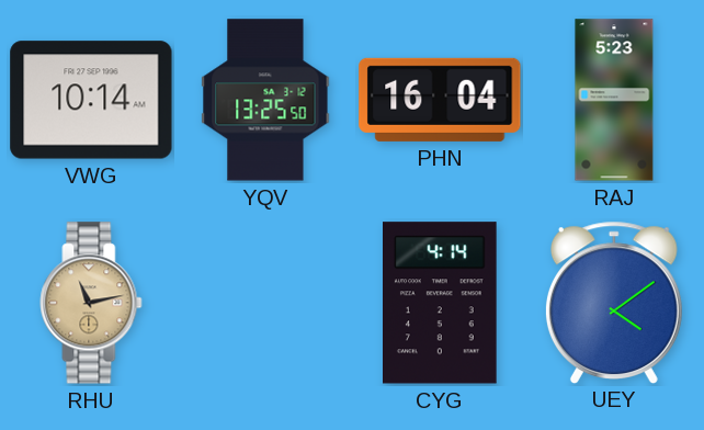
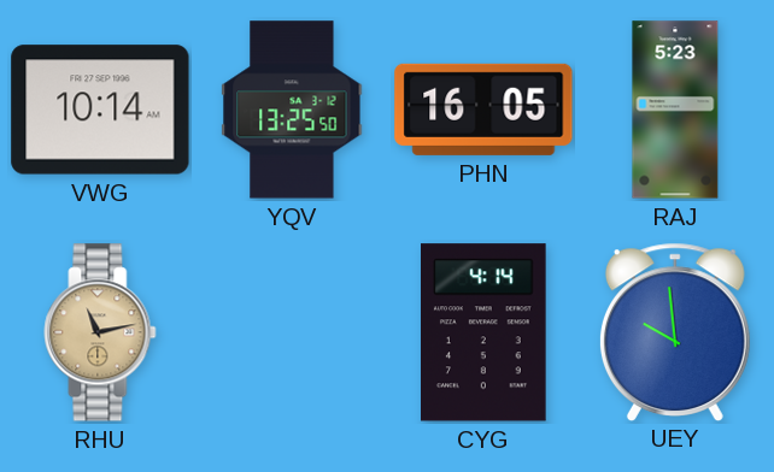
PHN: 16:04 -> 16:05 (483, 110)
UEY: 4:09 -> 9:59 (675, 331)
